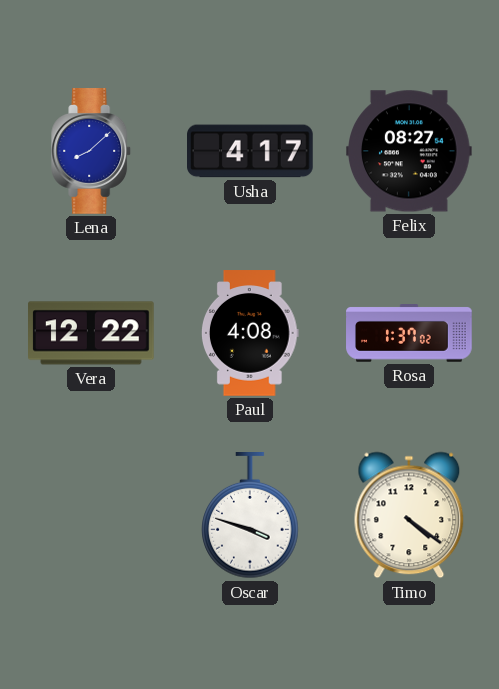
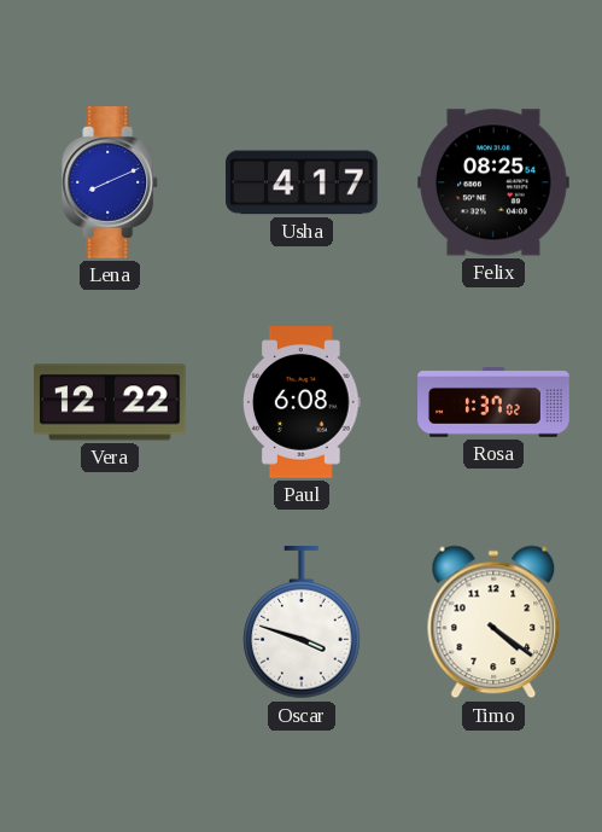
Lena: 8:08 -> 8:11 (111, 182)
Felix: 08:27 -> 08:25 (495, 182)
Paul: 4:08 -> 6:08 (302, 402)
